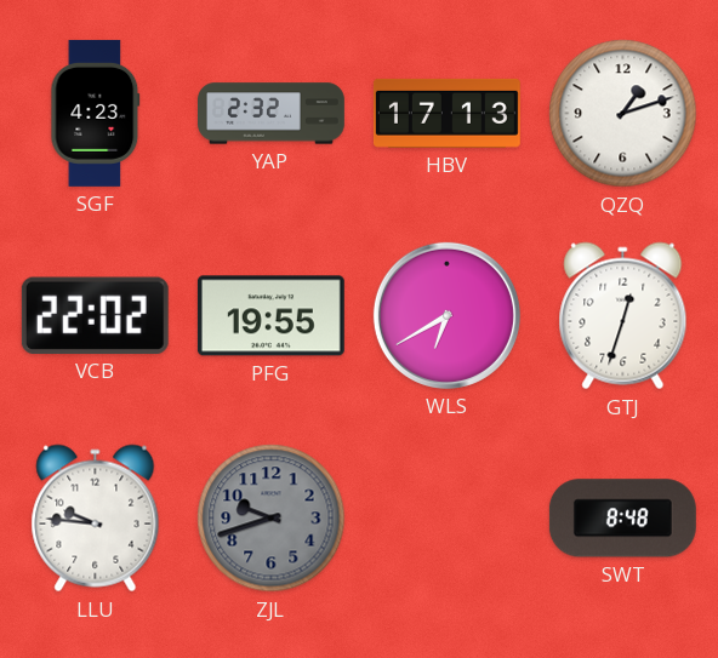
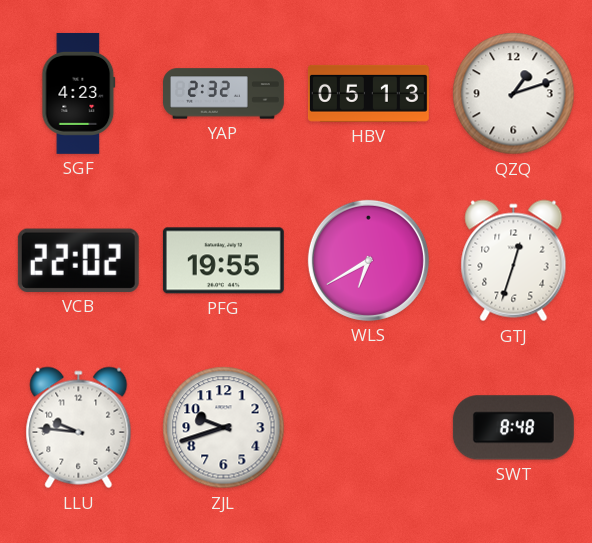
HBV: 17:13 -> 05:13 (368, 93)
ZJL dial: grey -> white (224, 428)
